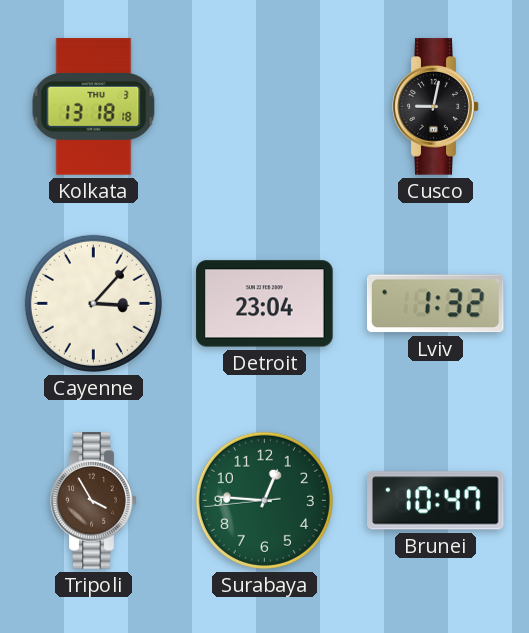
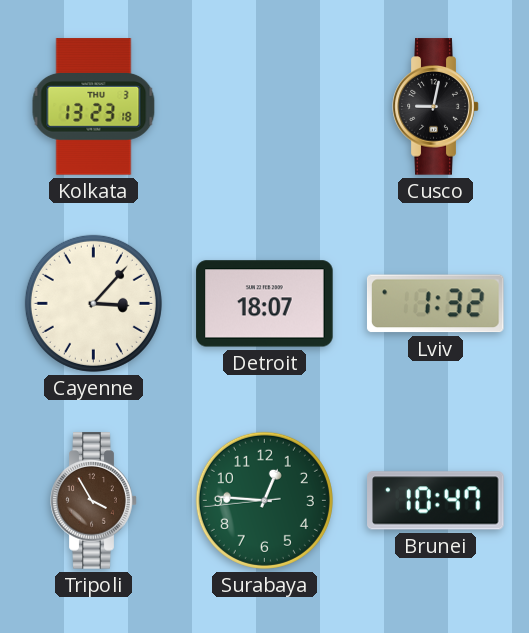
Kolkata: 13:18 -> 13:23 (94, 107)
Detroit: 23:04 -> 18:07 (265, 304)
